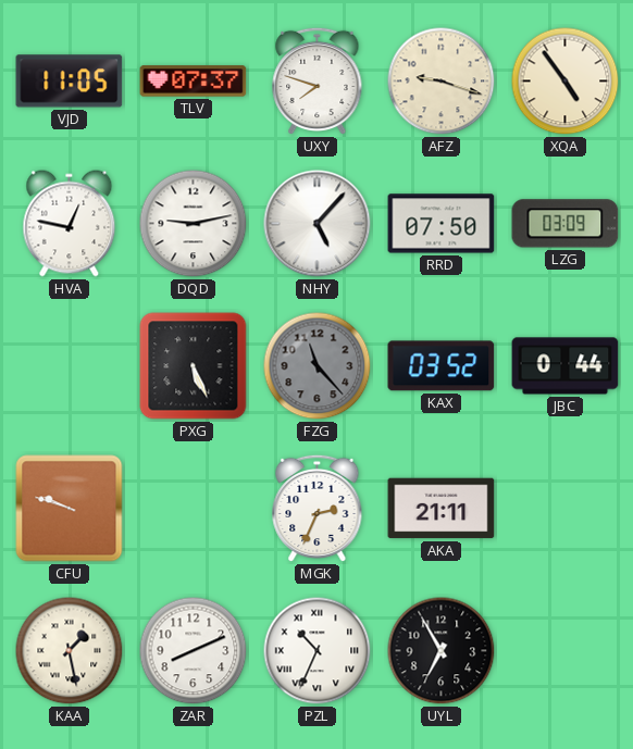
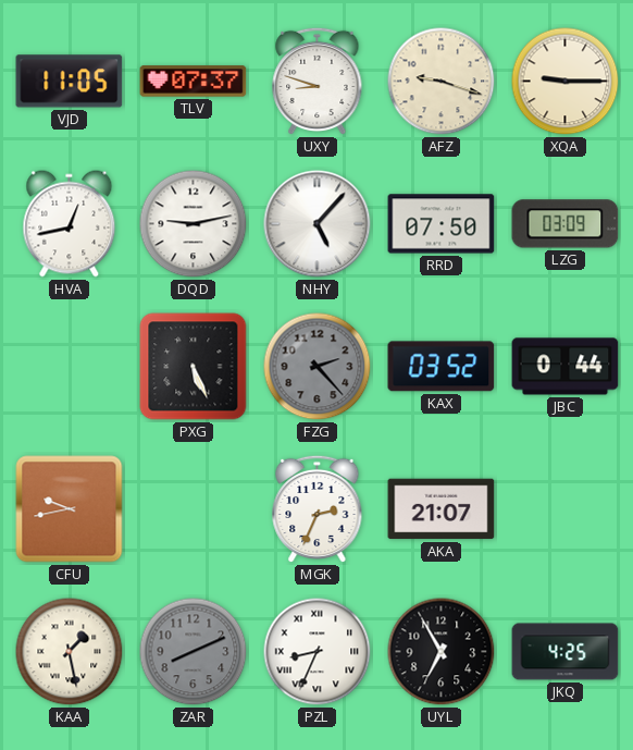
UXY: 7:48 -> 8:48 (318, 82)
XQA: 4:54 -> 9:15 (566, 82)
HVA: 12:47 -> 12:43 (70, 224)
FZG: 11:23 -> 2:23 (318, 367)
CFU: 9:48 -> 9:43 (70, 509)
AKA: 21:11 -> 21:07 (442, 509)
ZAR dial: white -> grey (194, 652)
PZL: 10:34 -> 8:34 (318, 652)
JKQ: none -> 4:25 (566, 652)
